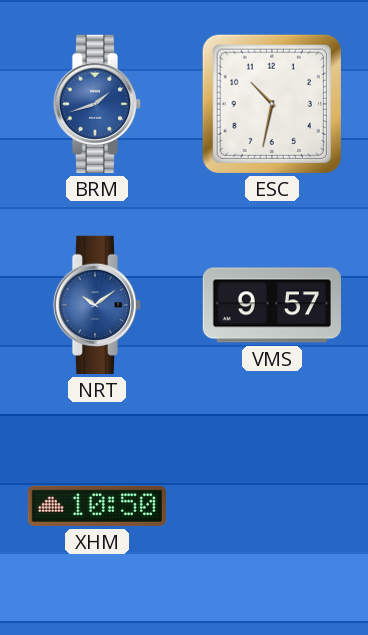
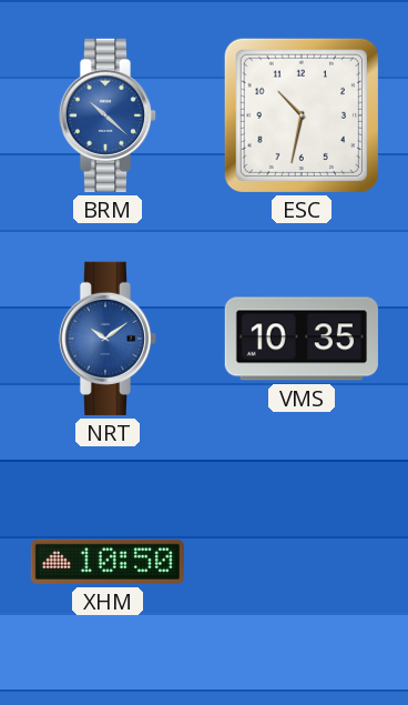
BRM: 1:42 -> 10:22 (108, 115)
VMS: 9:57 -> 10:35 (300, 339)
